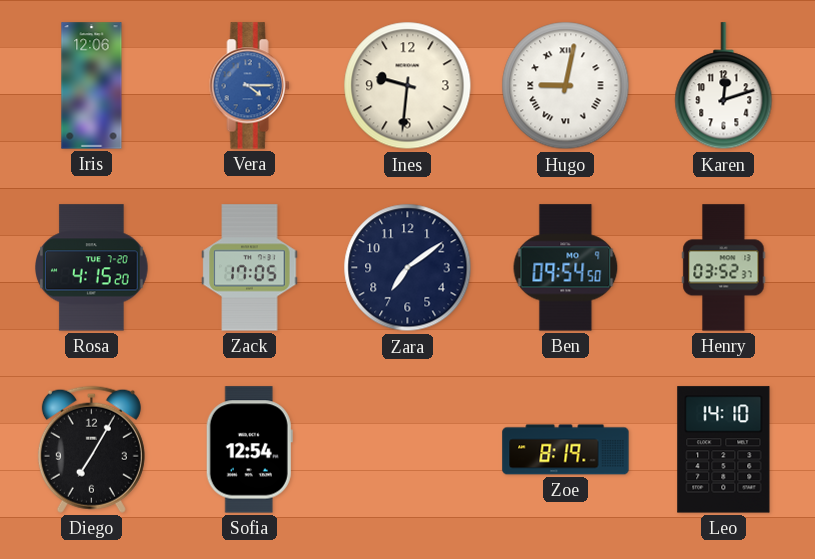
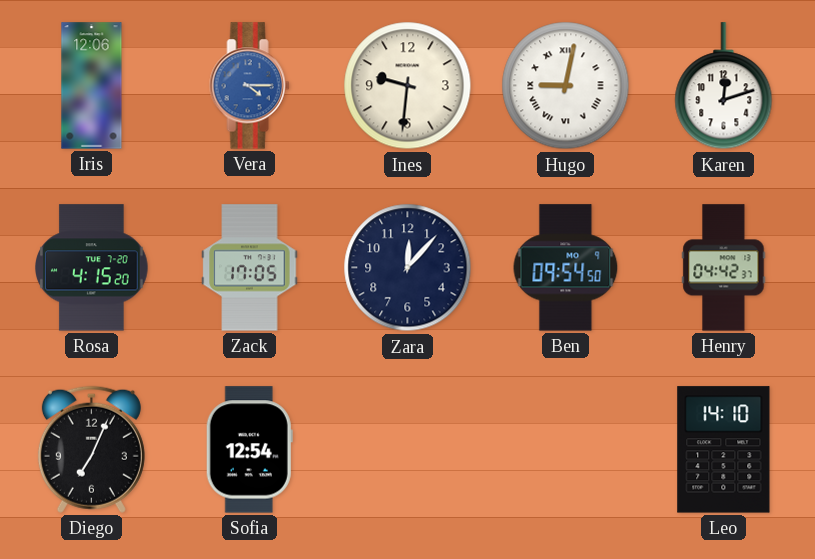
Zara: 7:09 -> 12:07 (408, 268)
Henry: 03:52 -> 04:42 (724, 268)
Diego: 7:05 -> 7:04 (91, 449)
Zoe: 8:19 -> none (566, 450)
